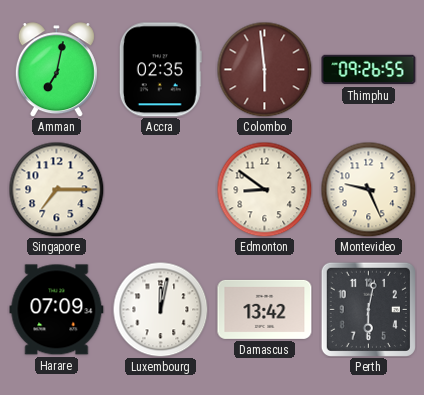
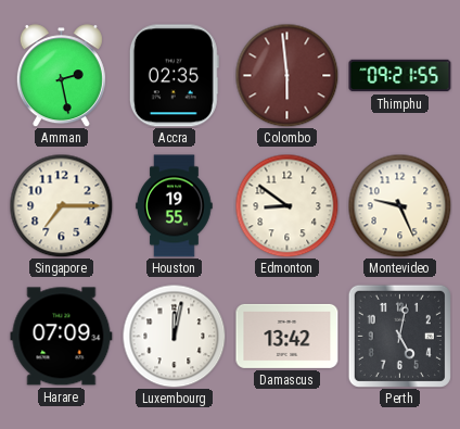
Amman: 7:02 -> 2:28 (61, 76)
Thimphu: 09:26 -> 09:21 (400, 76)
Houston: none -> 19:55 (175, 206)
Perth: 6:02 -> 5:02 (399, 336)
